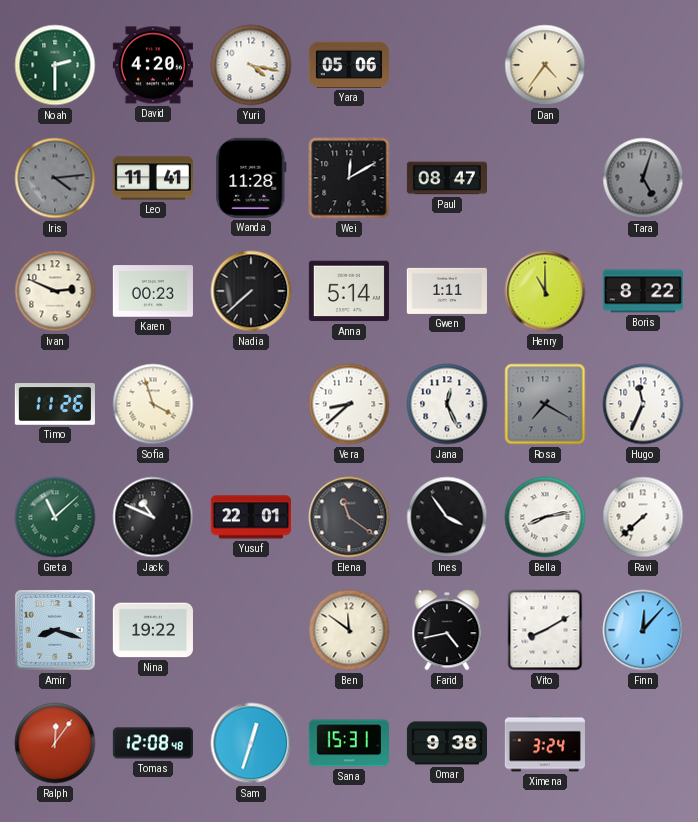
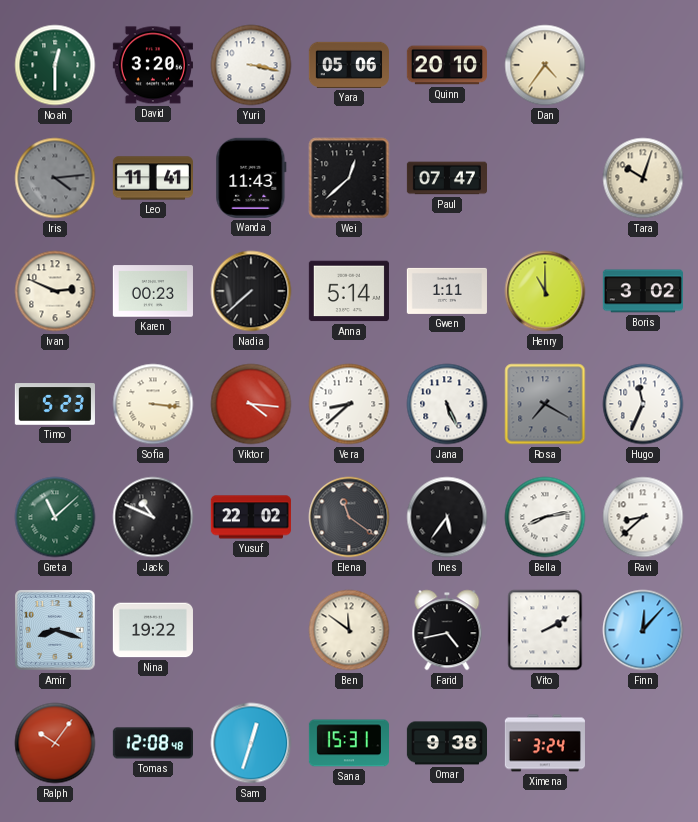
Noah: 2:30 -> 12:30 (55, 65)
David: 4:20 -> 3:20 (153, 65)
Yuri: 4:17 -> 3:17 (251, 65)
Quinn: none -> 20:10 (447, 65)
Wanda: 11:28 -> 11:43 (251, 178)
Wei: 12:10 -> 12:38 (349, 178)
Paul: 08:47 -> 07:47 (446, 178)
Tara: 5:03 -> 10:03 (643, 178)
Tara dial: grey -> cream (643, 178)
Boris: 8:22 -> 3:02 (643, 291)
Timo: 11:26 -> 5:23 (55, 404)
Sofia: 3:57 -> 3:16 (153, 404)
Viktor: none -> 4:16 (251, 404)
Jana: 12:26 -> 5:26 (447, 404)
Yusuf: 22:01 -> 22:02 (251, 517)
Ines: 3:54 -> 5:36 (447, 517)
Ravi: 7:38 -> 8:38 (643, 517)
Vito: 8:10 -> 2:10 (545, 630)
Ralph: 12:06 -> 10:06 (55, 743)
